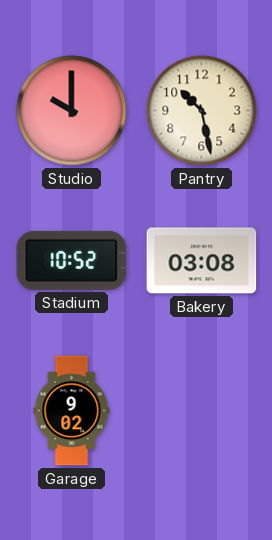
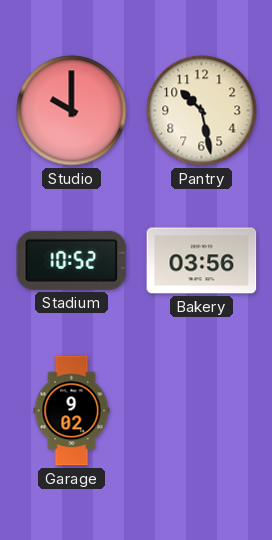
Bakery: 03:08 -> 03:56 (202, 261)
